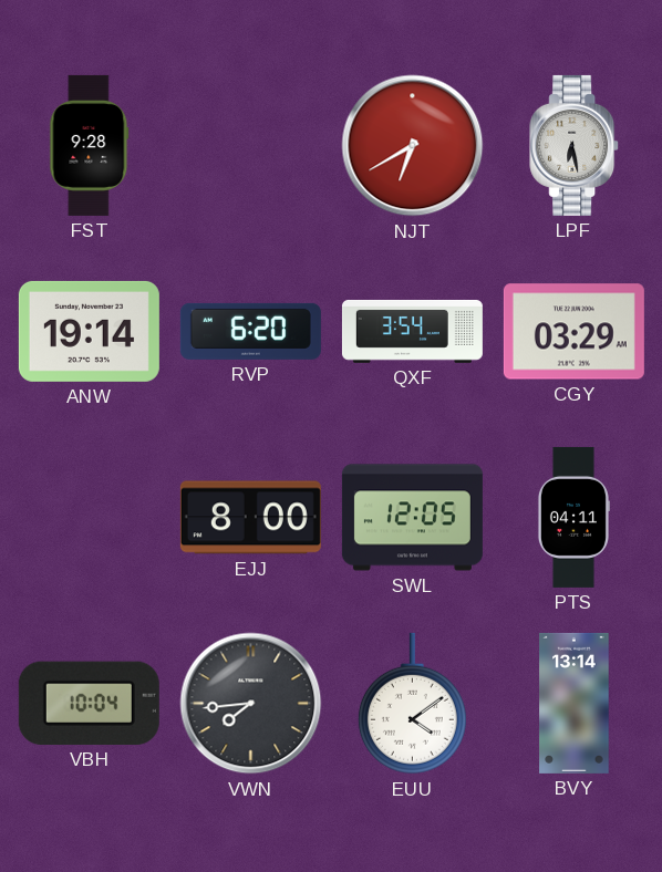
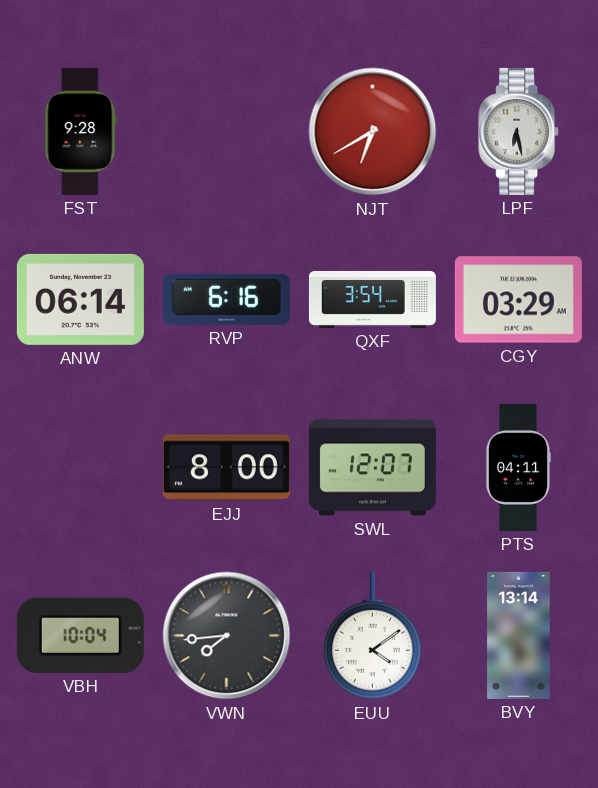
ANW: 19:14 -> 06:14 (80, 299)
RVP: 6:20 -> 6:16 (226, 299)
SWL: 12:05 -> 12:07 (372, 468)
